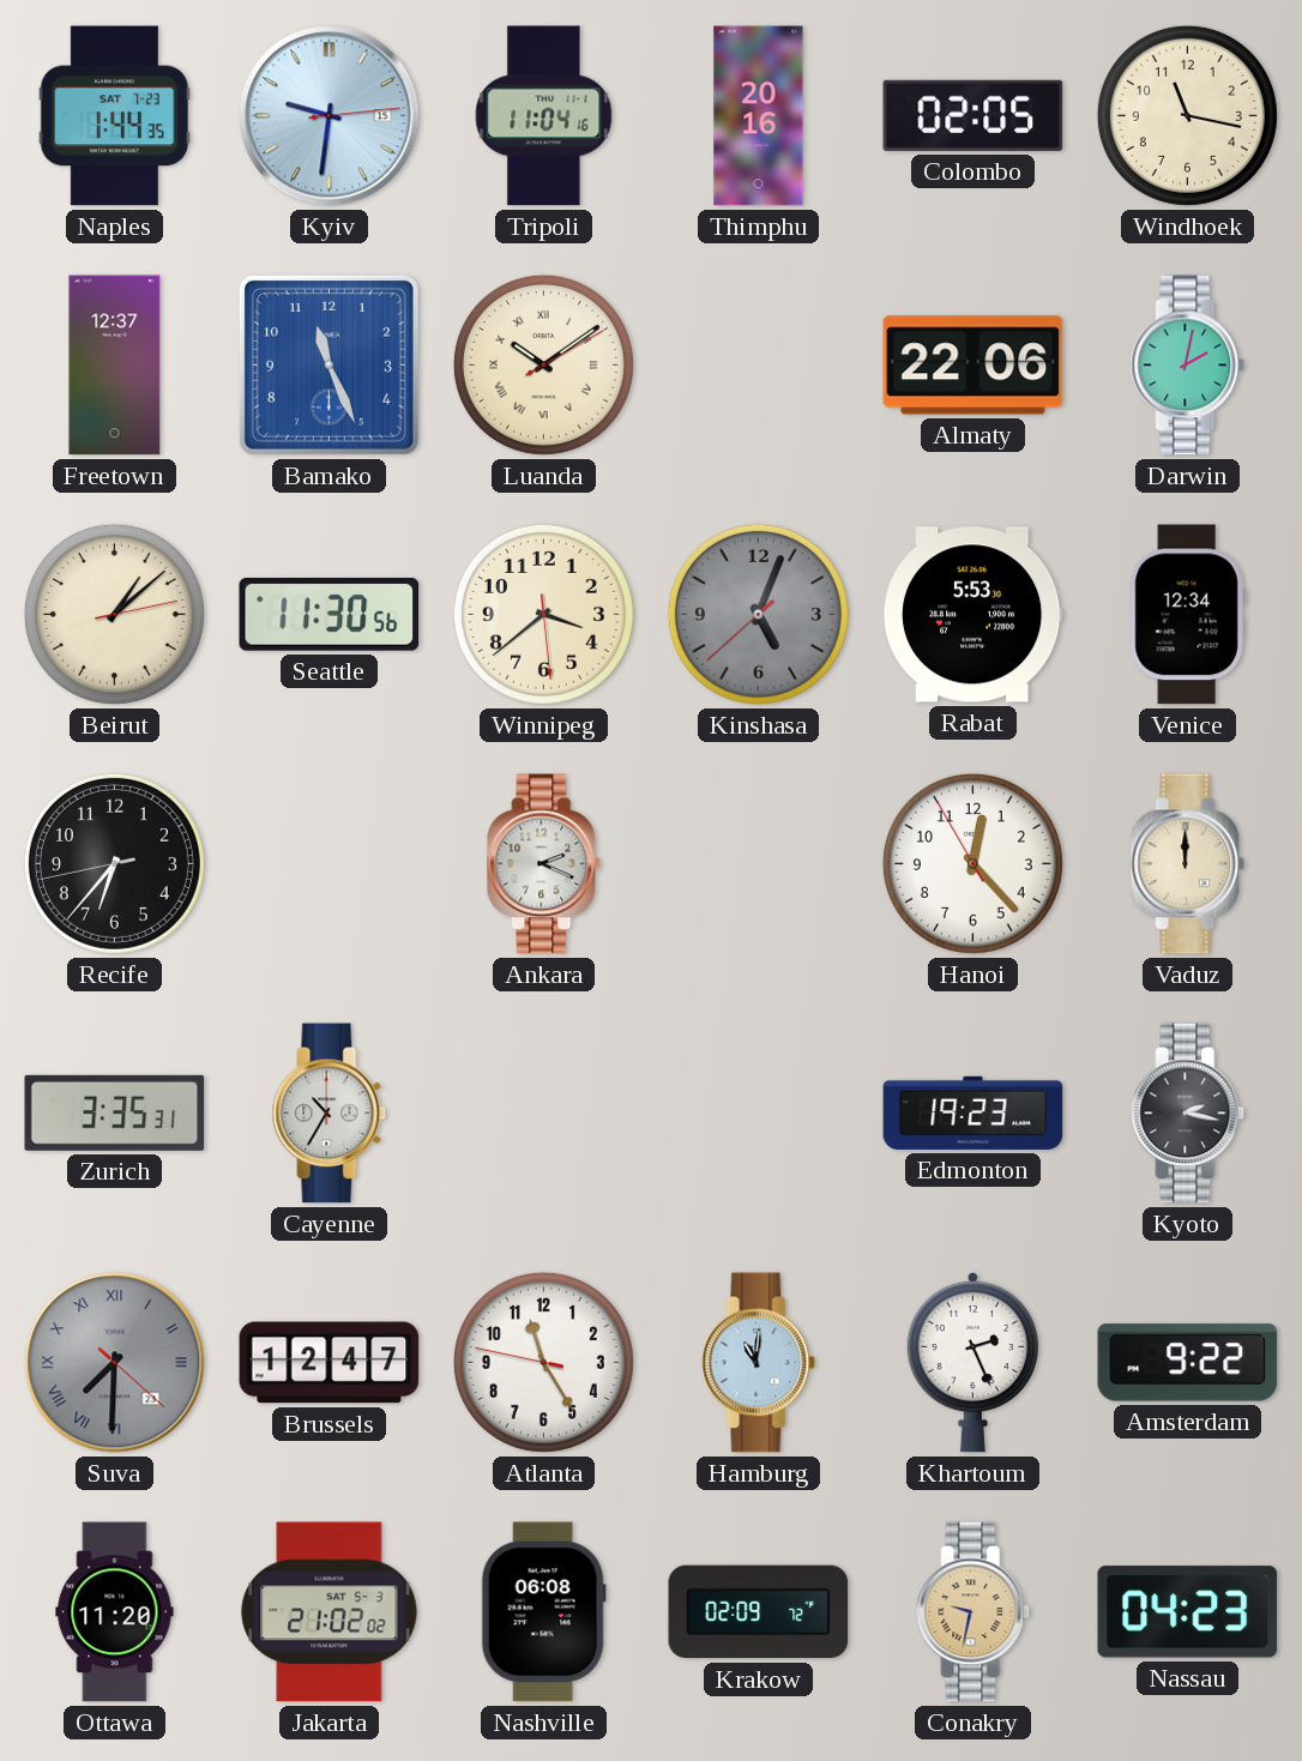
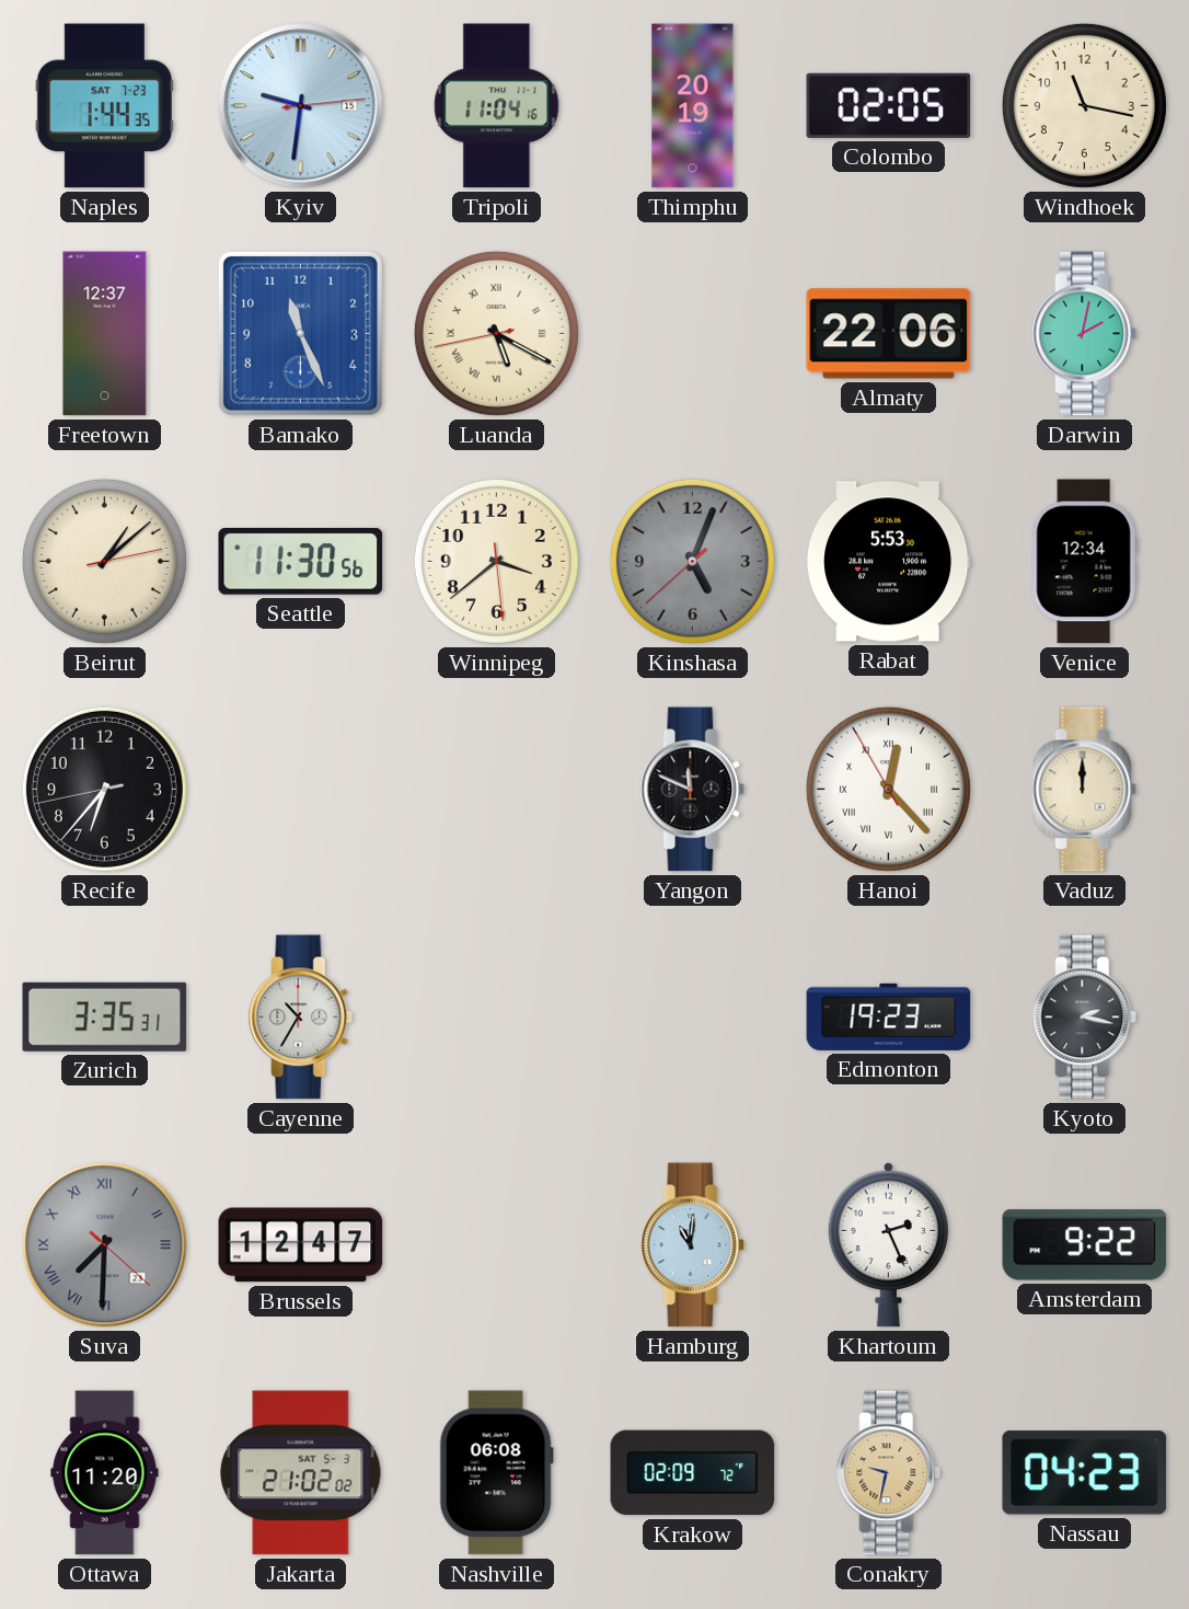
Thimphu: 20:16 -> 20:19 (693, 106)
Luanda: 10:09 -> 5:19 (496, 333)
Ankara: 2:19 -> none (544, 864)
Yangon: none -> 11:49 (693, 790)
Hanoi numerals: Arabic -> Roman (888, 789)
Atlanta: 11:24 -> none (543, 1362)
